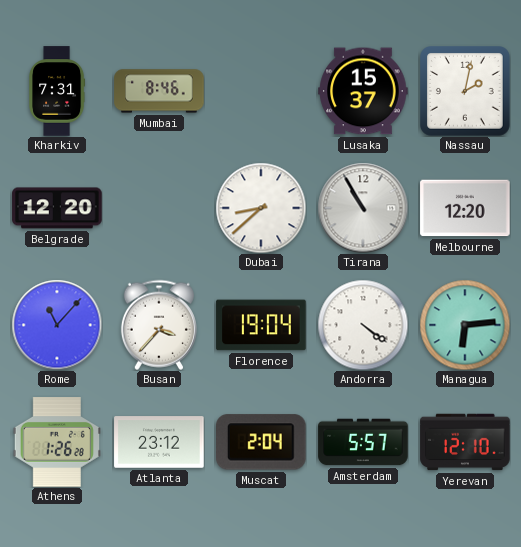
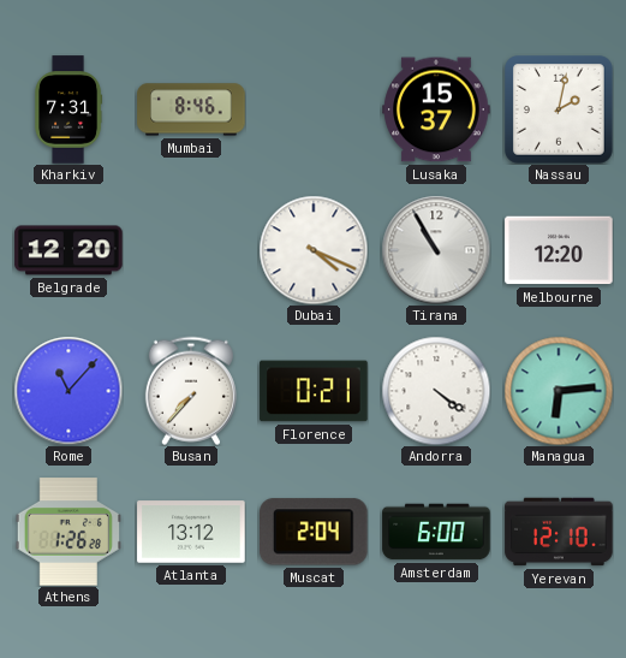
Dubai: 8:38 -> 4:19 (314, 250)
Busan: 3:37 -> 7:37 (191, 391)
Florence: 19:04 -> 0:21 (314, 391)
Atlanta: 23:12 -> 13:12 (191, 532)
Amsterdam: 5:57 -> 6:00 (436, 532)
